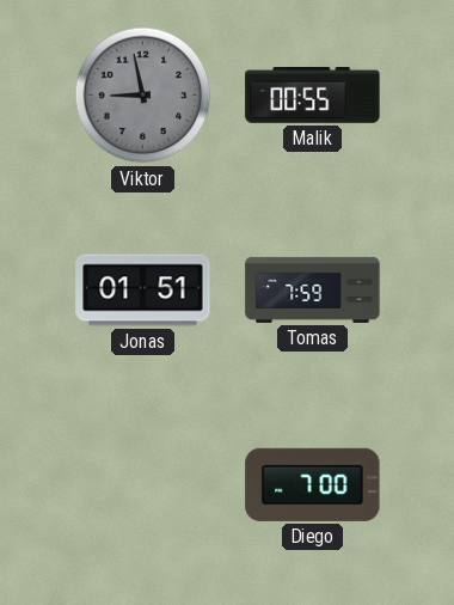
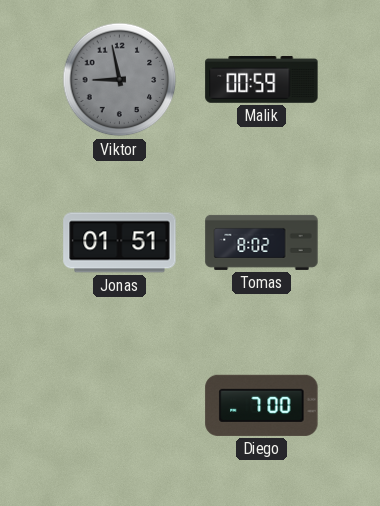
Malik: 00:55 -> 00:59 (262, 80)
Tomas: 7:59 -> 8:02 (262, 242)
